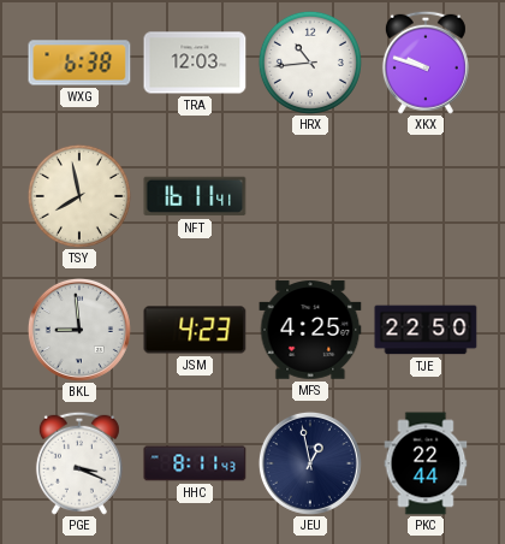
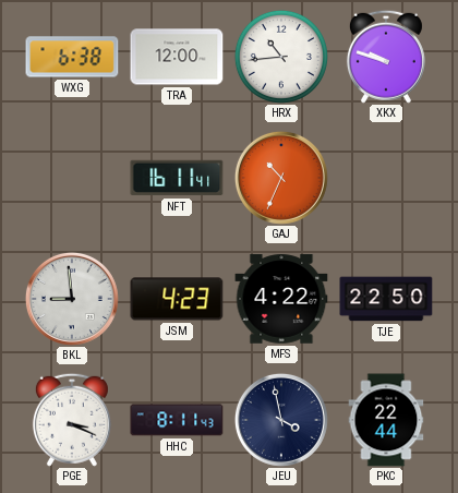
TRA: 12:03 -> 12:00 (177, 57)
TSY: 7:58 -> none (79, 196)
GAJ: none -> 10:34 (281, 178)
MFS: 4:25 -> 4:22 (281, 299)
JEU: 12:58 -> 3:58 (281, 420)
